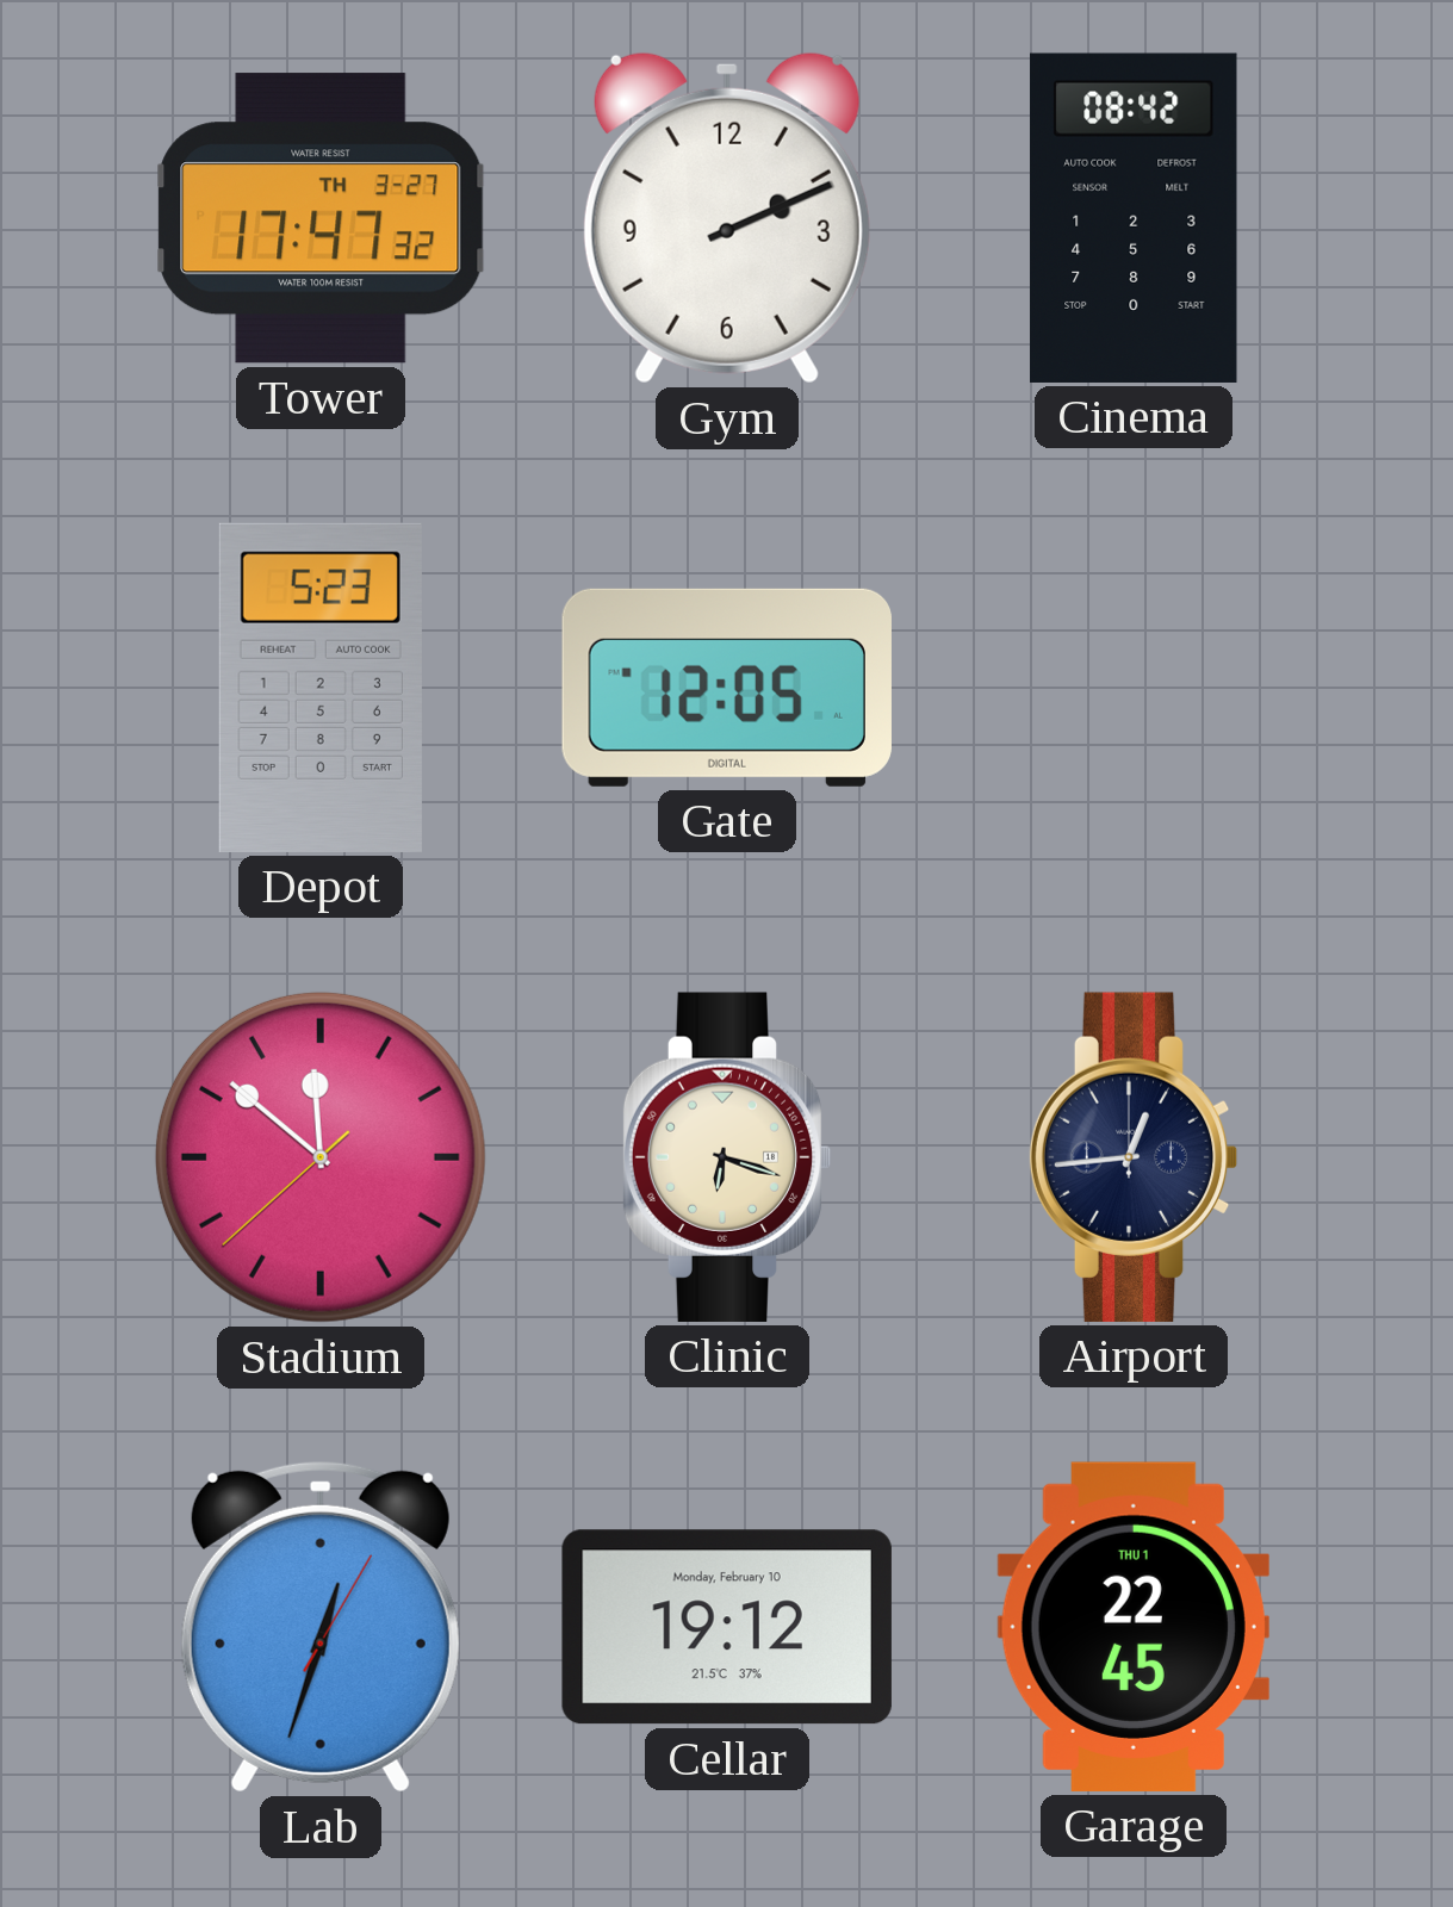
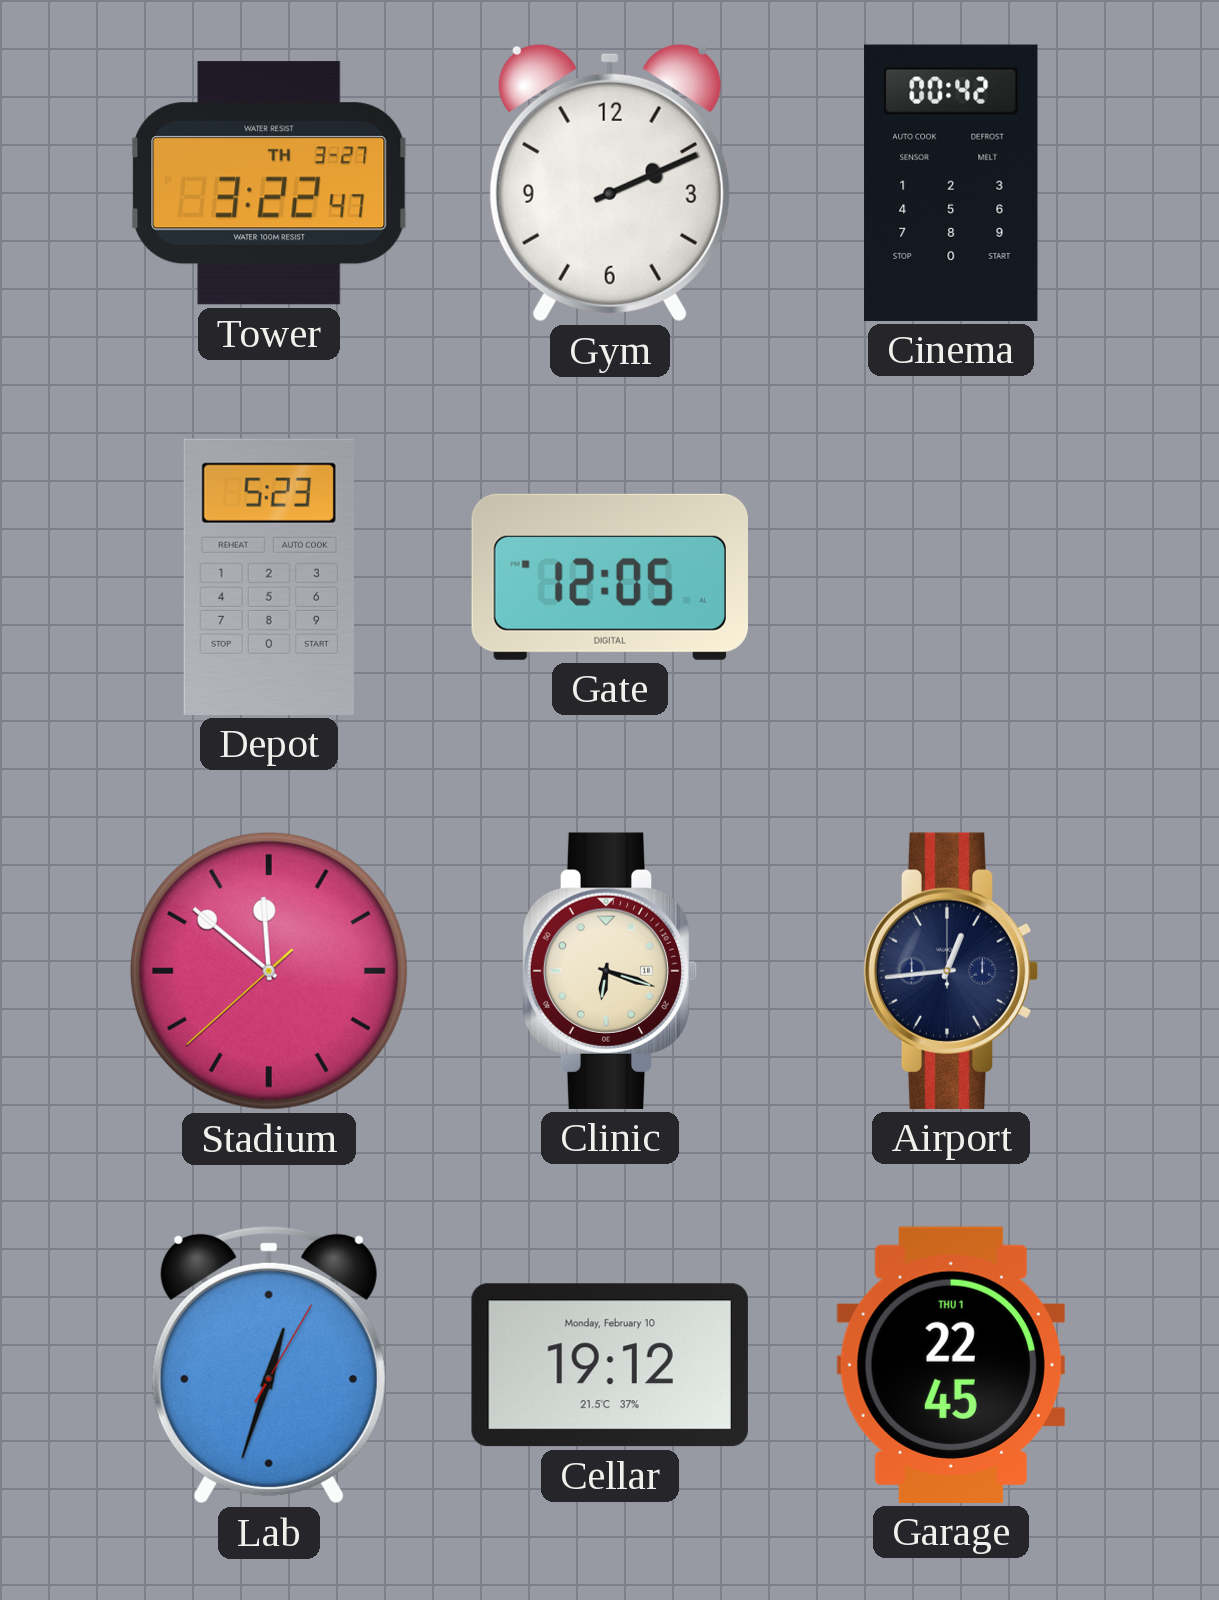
Tower: 17:47 -> 3:22 (269, 183)
Cinema: 08:42 -> 00:42 (951, 183)
